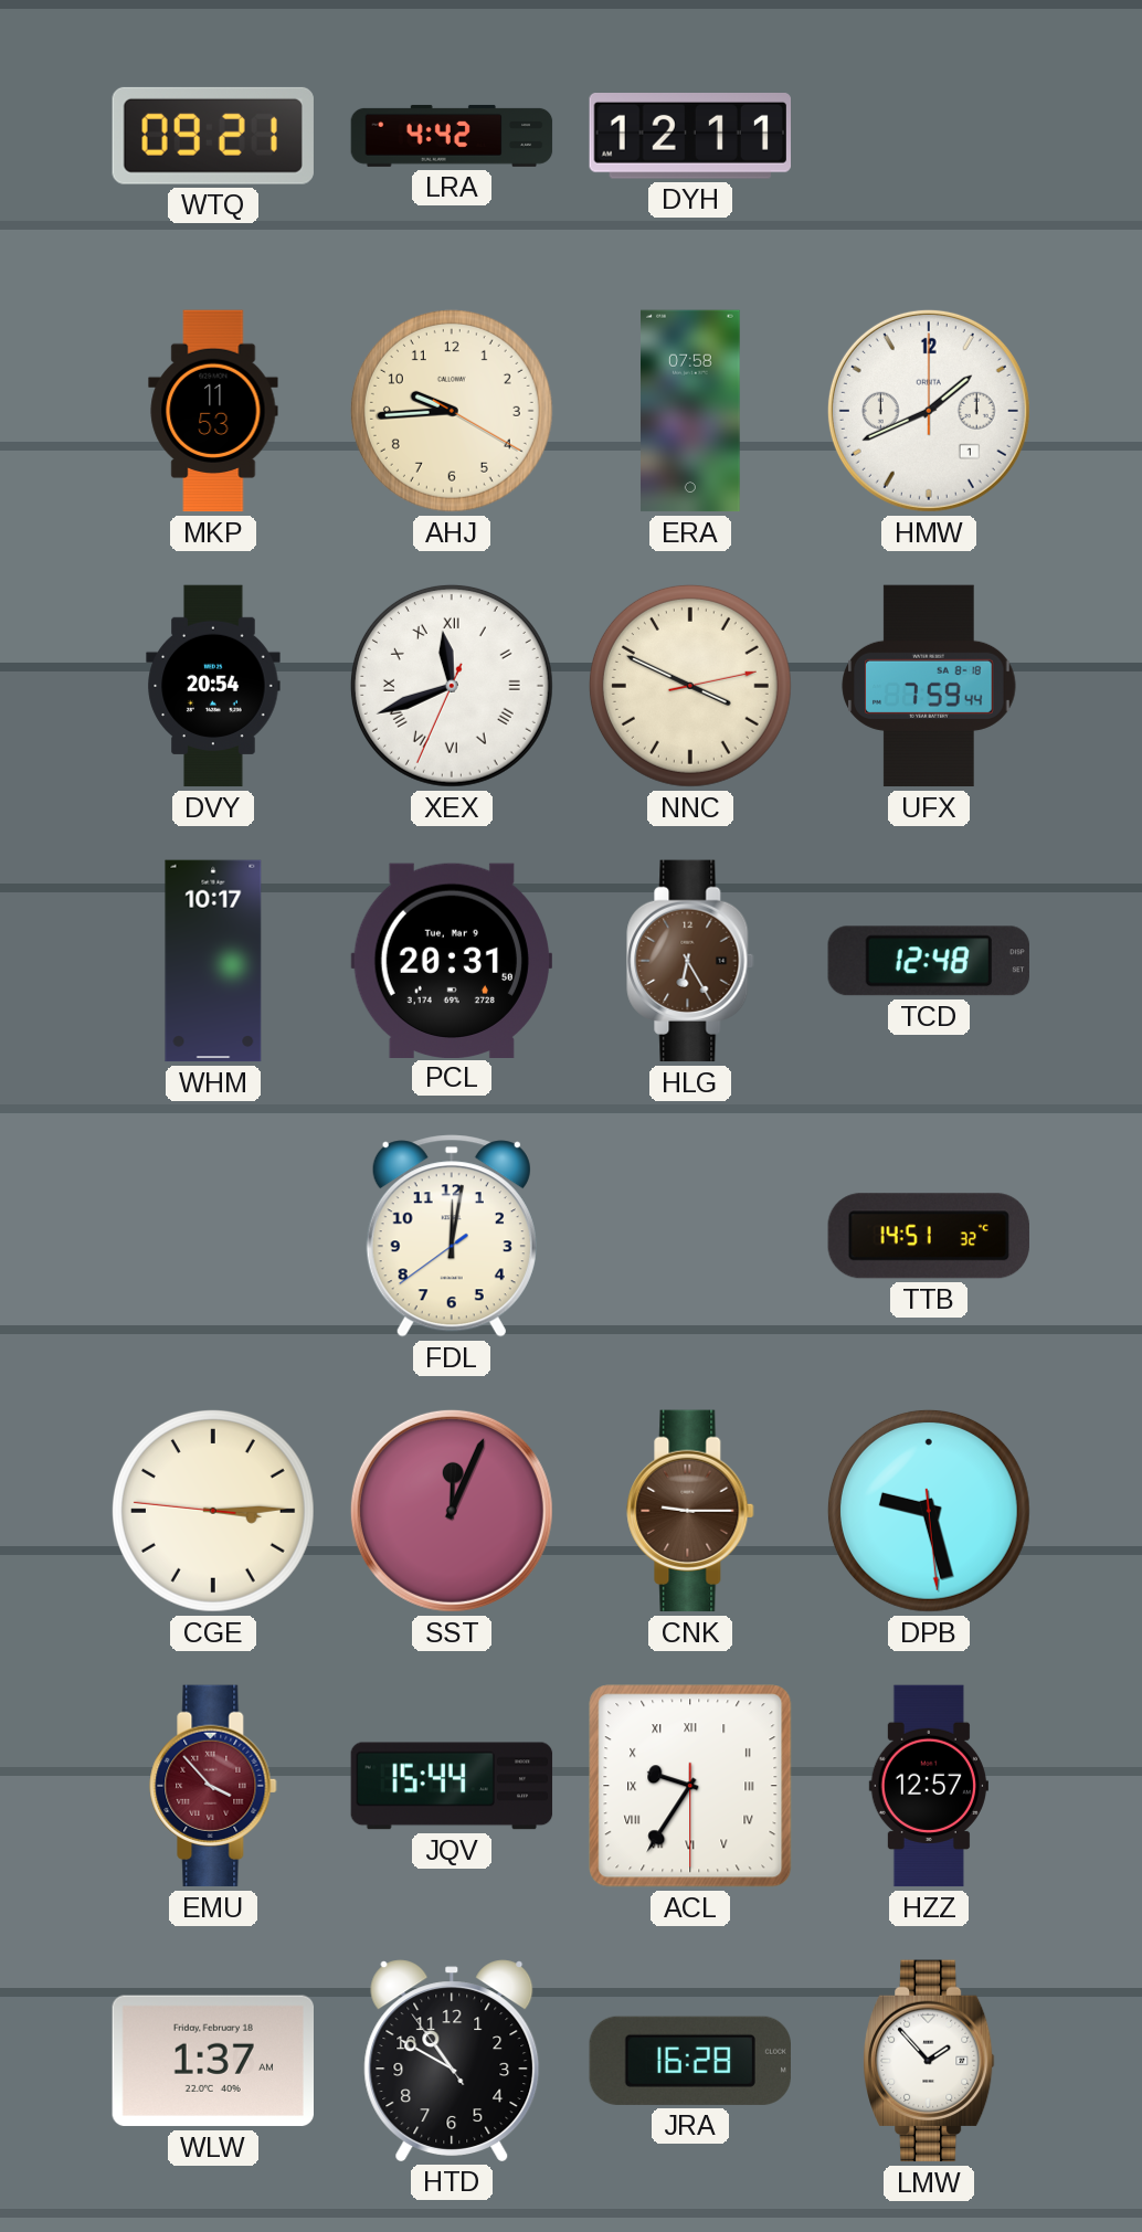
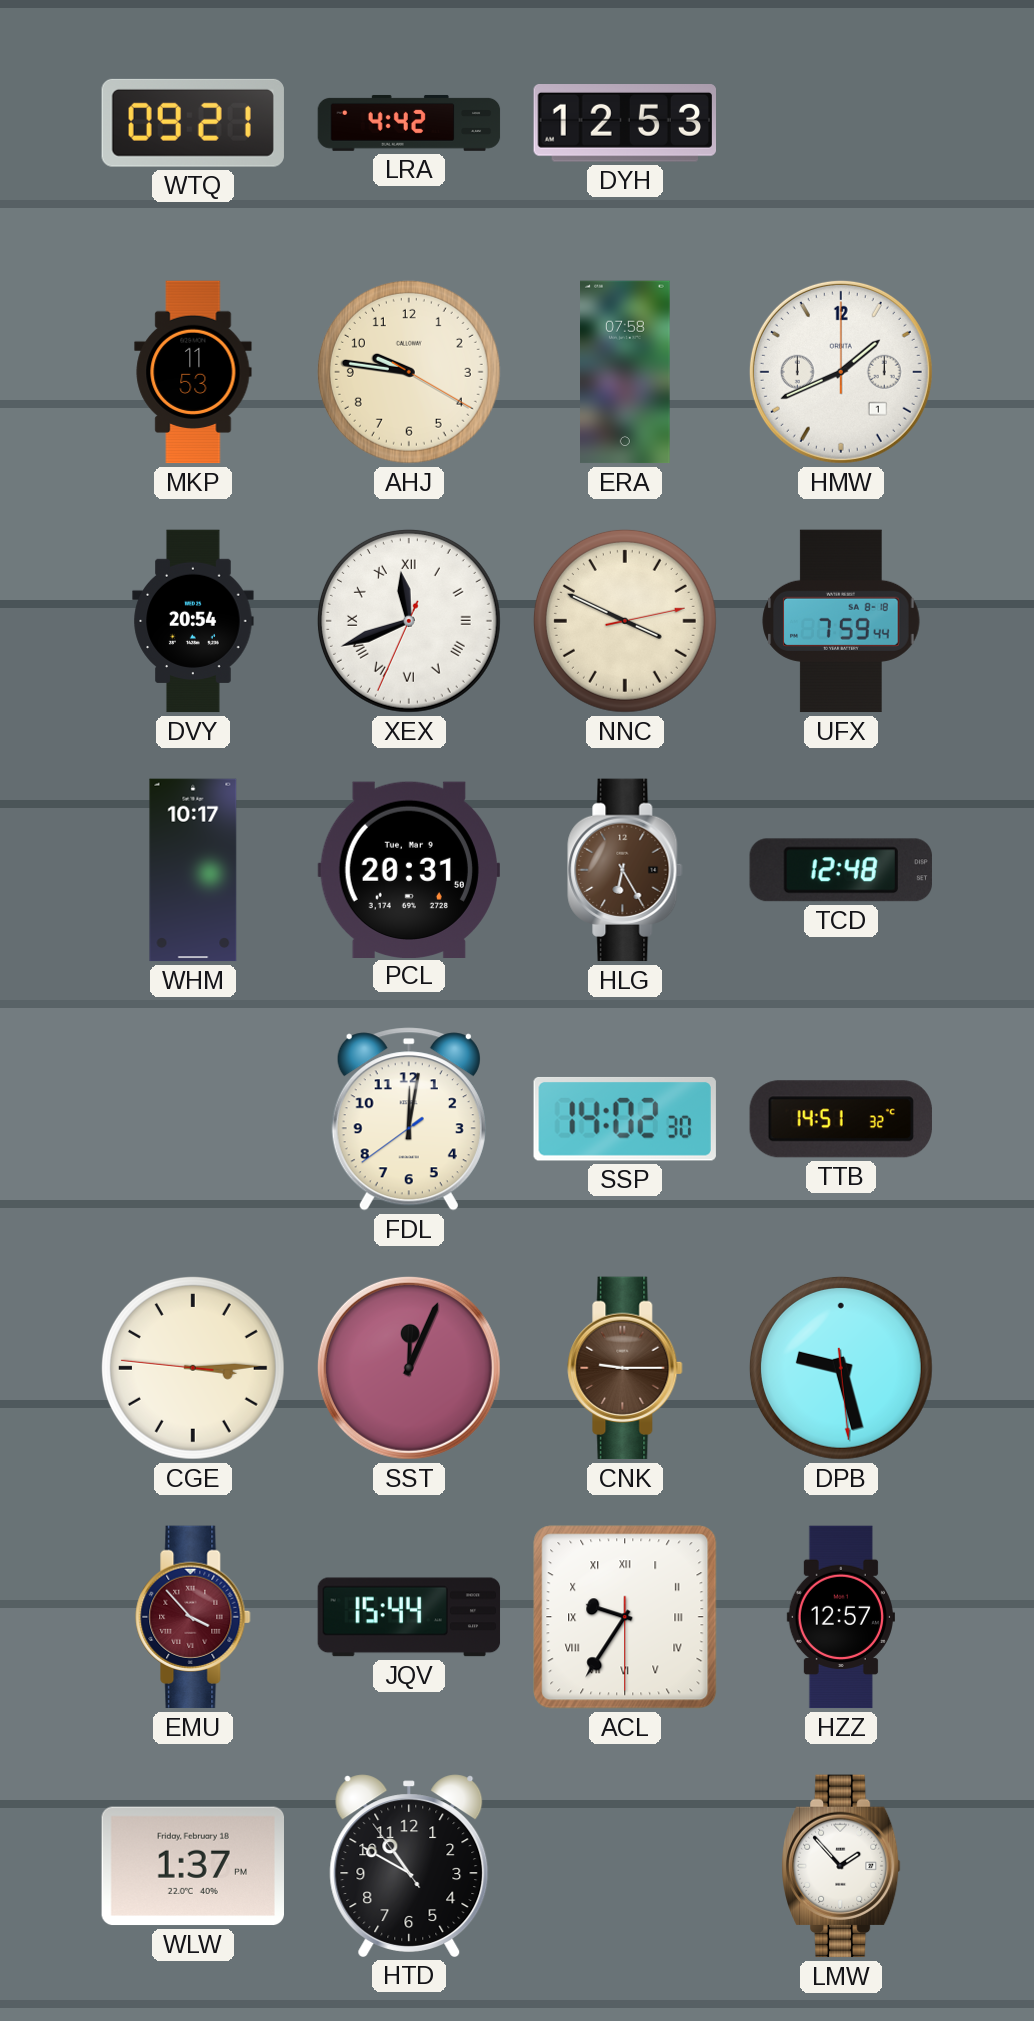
DYH: 12:11 -> 12:53 (624, 124)
AHJ: 9:44 -> 9:46 (409, 372)
SSP: none -> 14:02 (625, 1119)
WLW: 1:37 AM -> 1:37 PM (192, 1866)
JRA: 16:28 -> none (689, 2061)
